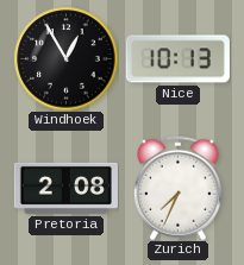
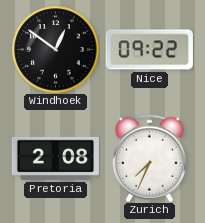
Windhoek: 12:55 -> 12:51 (55, 49)
Nice: 10:13 -> 09:22 (149, 50)
